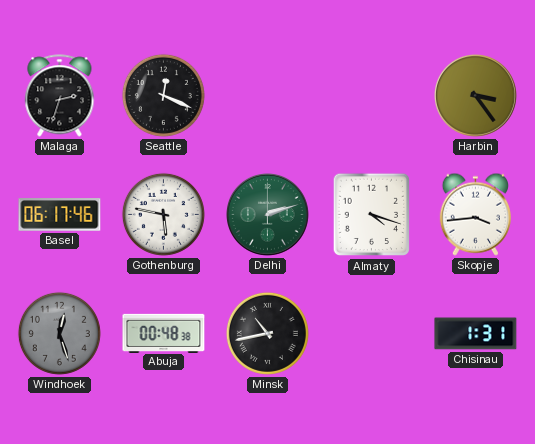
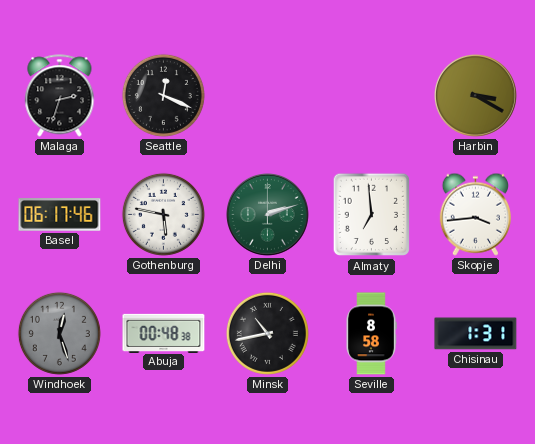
Harbin: 3:24 -> 3:20 (476, 96)
Almaty: 4:18 -> 6:59 (371, 215)
Seville: none -> 8:58 (371, 334)
